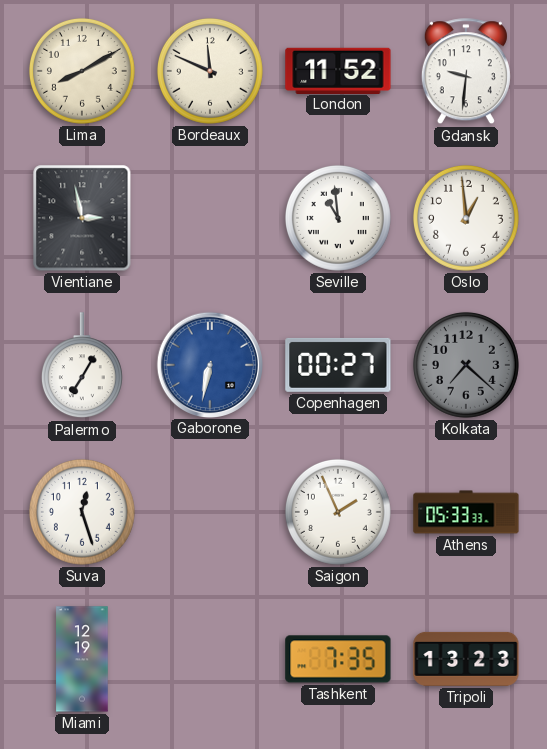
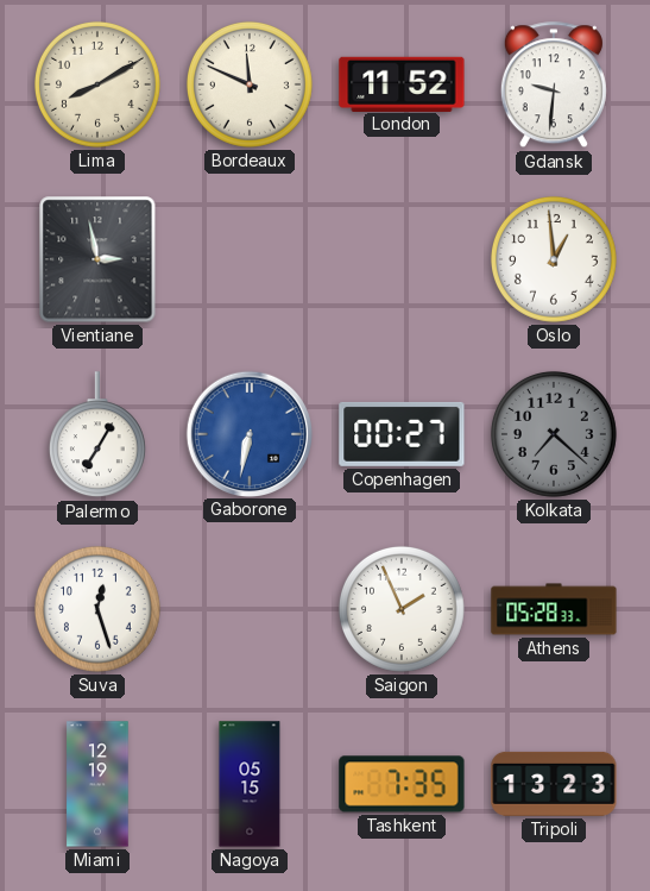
Seville: 10:59 -> none (338, 218)
Athens: 05:33 -> 05:28 (554, 609)
Nagoya: none -> 05:15 (250, 784)
